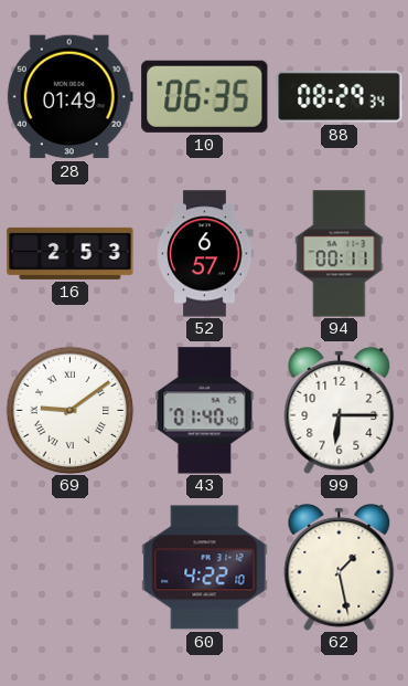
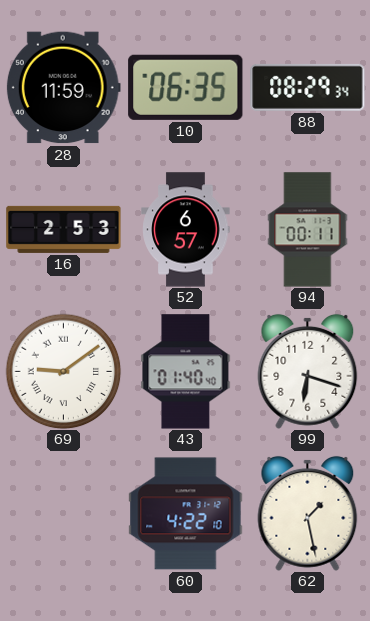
28: 01:49 -> 11:59 (63, 88)
99: 6:15 -> 6:18 (308, 371)
